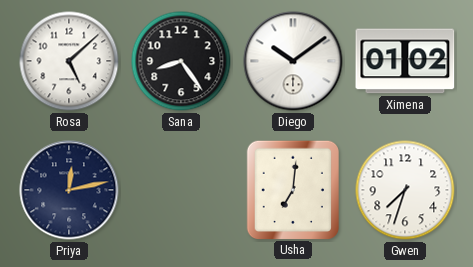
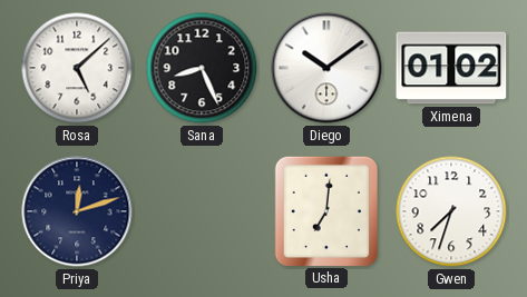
Sana: 8:24 -> 8:26 (202, 68)
Priya: 12:13 -> 12:12 (77, 211)
